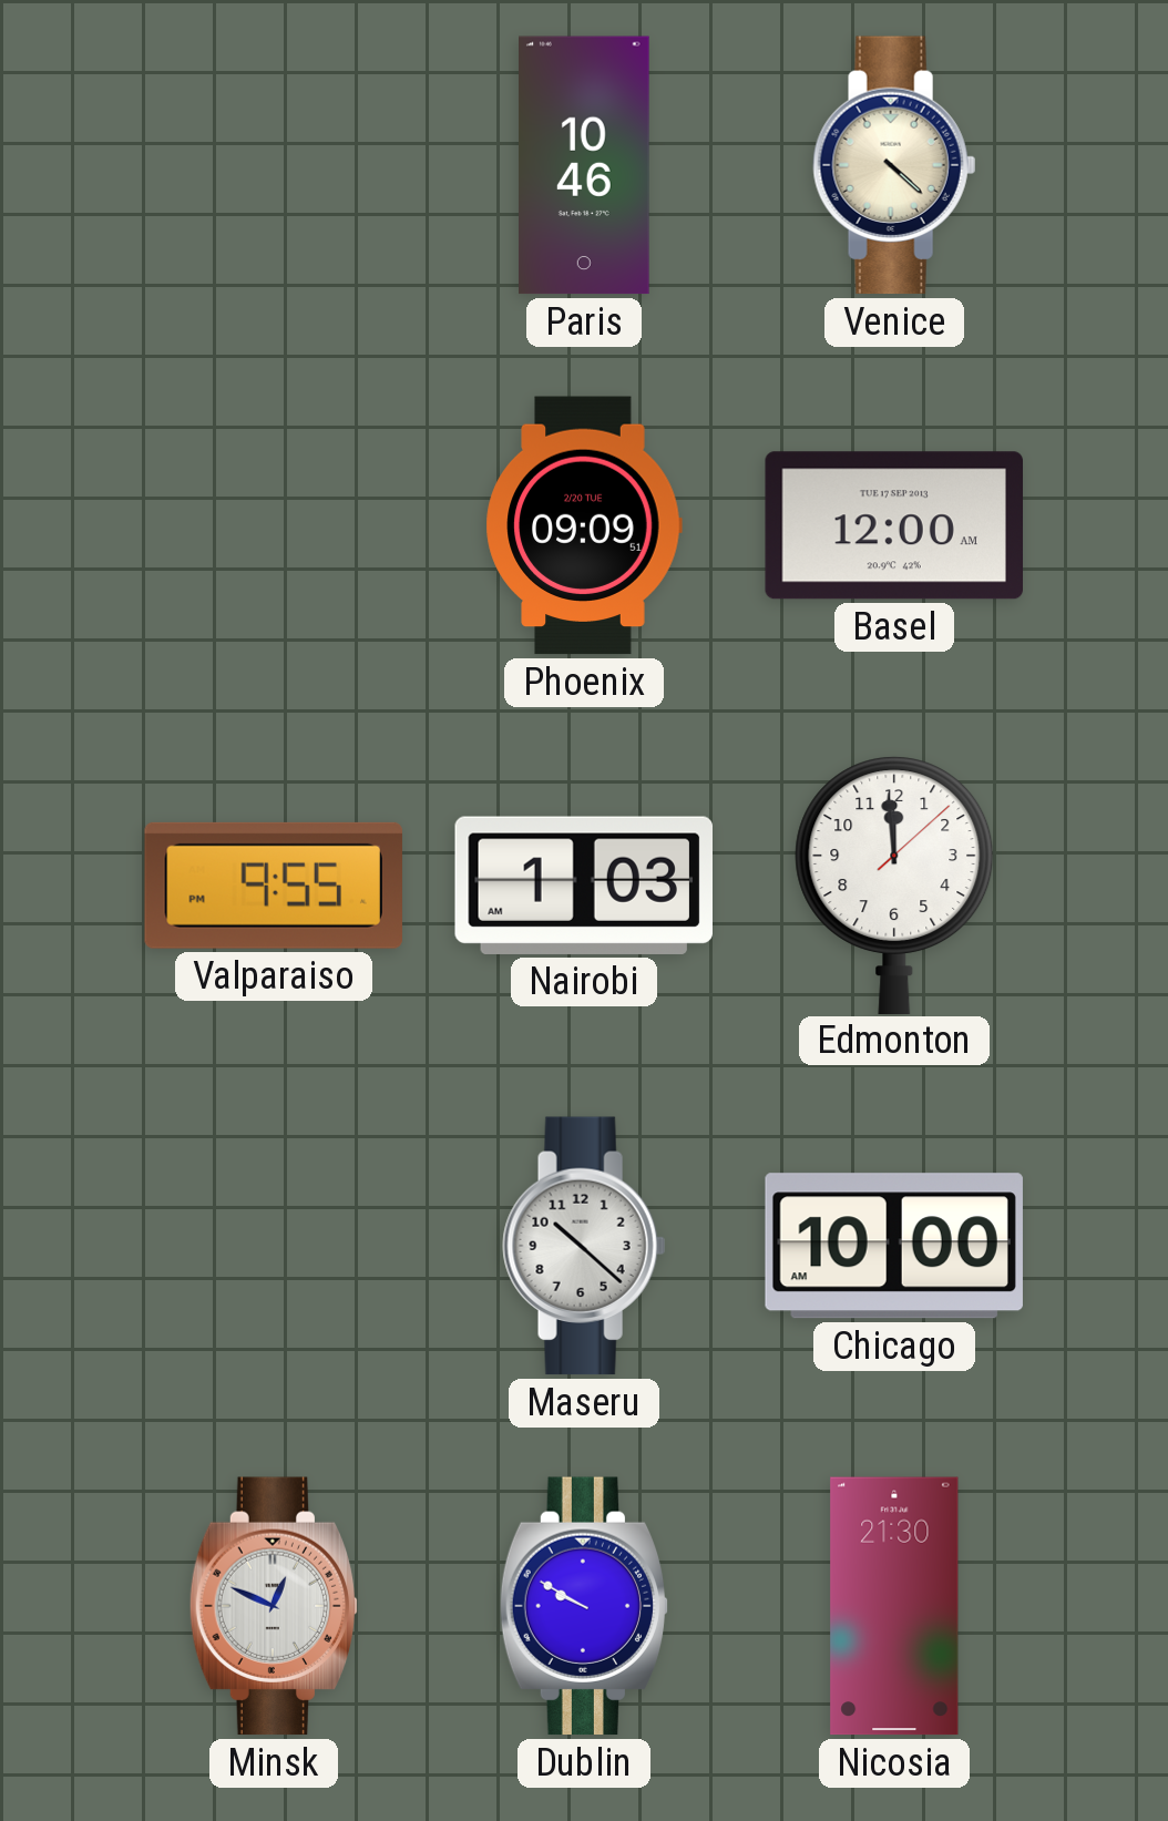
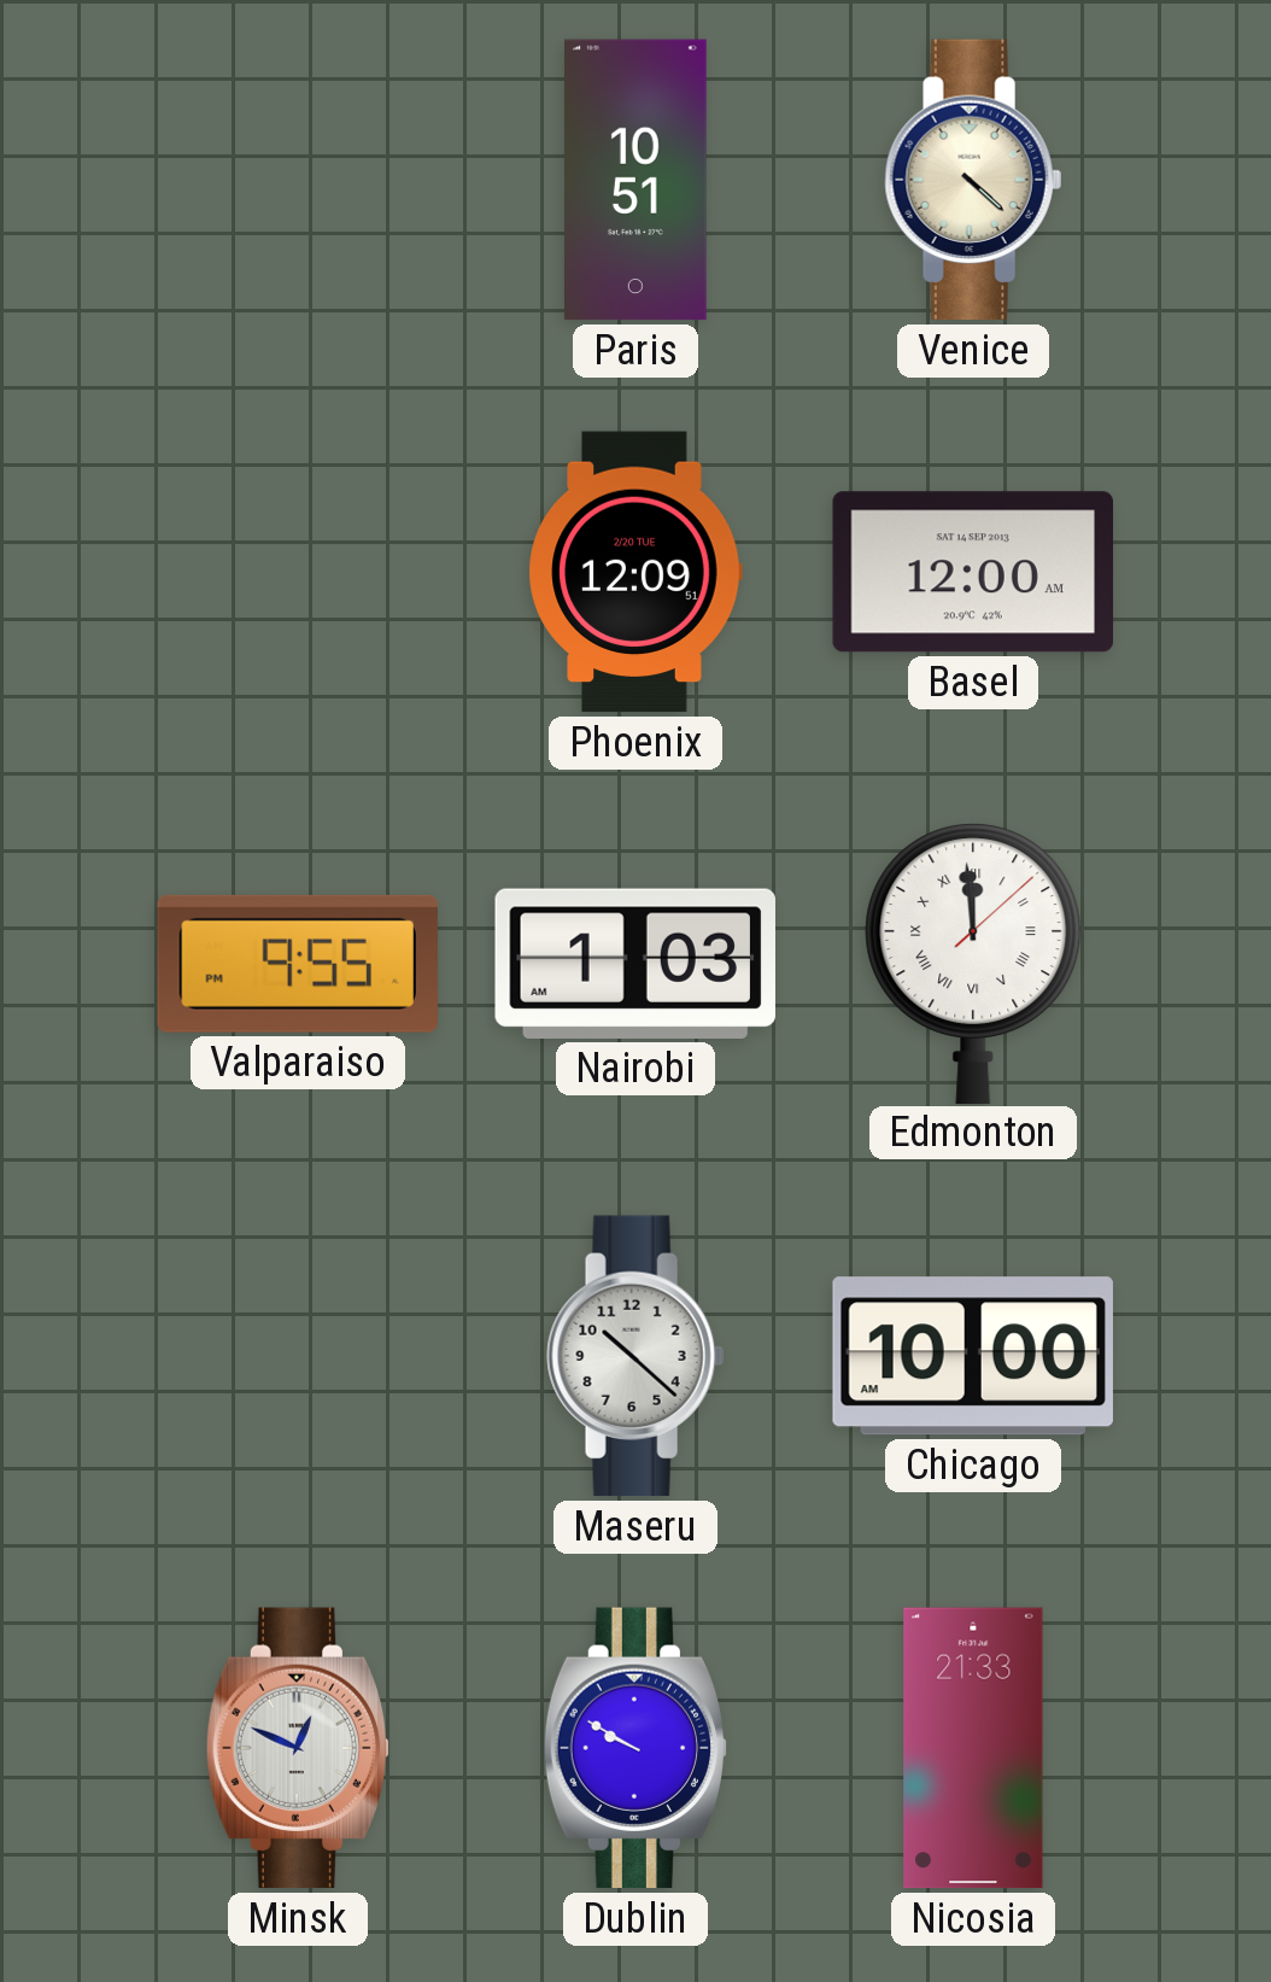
Paris: 10:46 -> 10:51 (637, 180)
Phoenix: 09:09 -> 12:09 (635, 572)
Basel date: TUE 17 SEP 2013 -> SAT 14 SEP 2013 (972, 572)
Edmonton numerals: Arabic -> Roman (973, 963)
Nicosia: 21:30 -> 21:33 (973, 1748)
